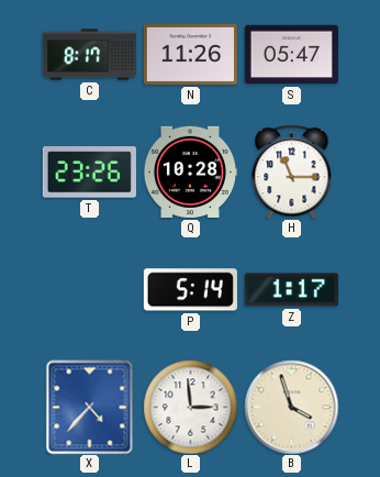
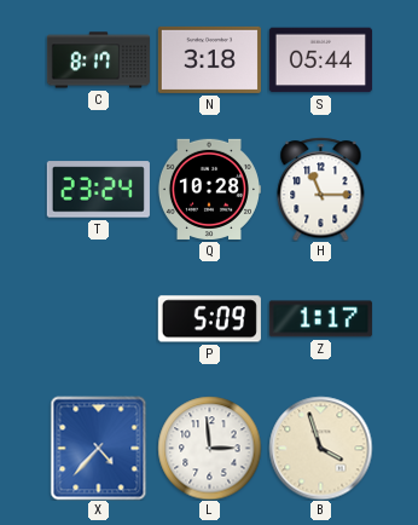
N: 11:26 -> 3:18 (209, 59)
S: 05:47 -> 05:44 (320, 60)
T: 23:26 -> 23:24 (98, 190)
P: 5:14 -> 5:09 (209, 319)
